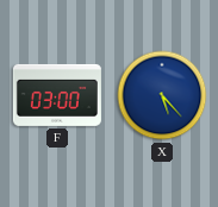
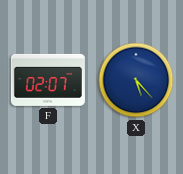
F: 03:00 -> 02:07 (48, 80)
